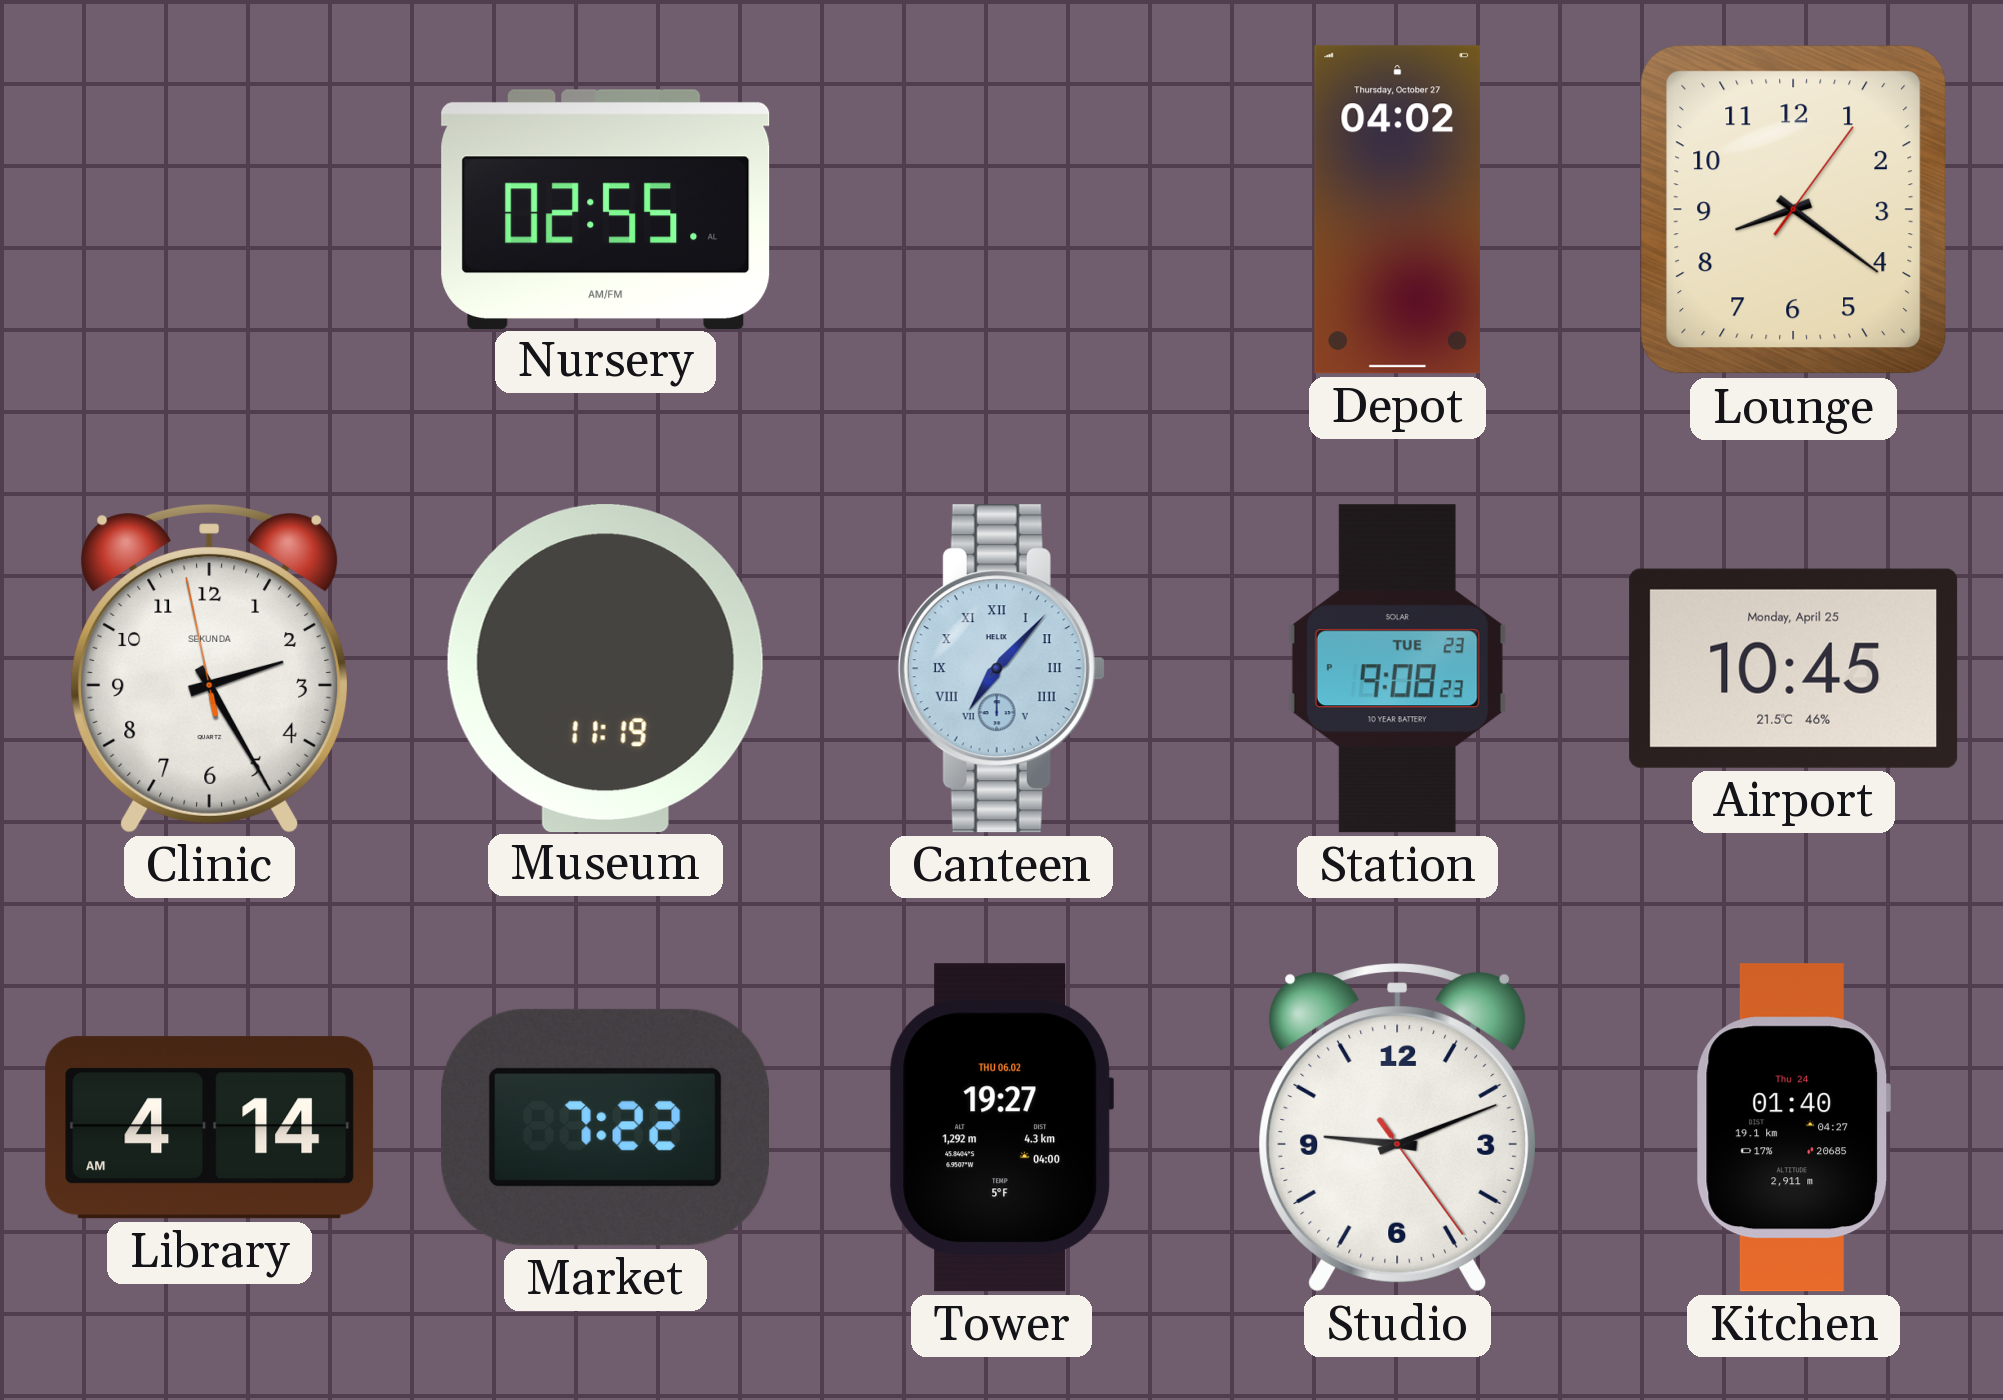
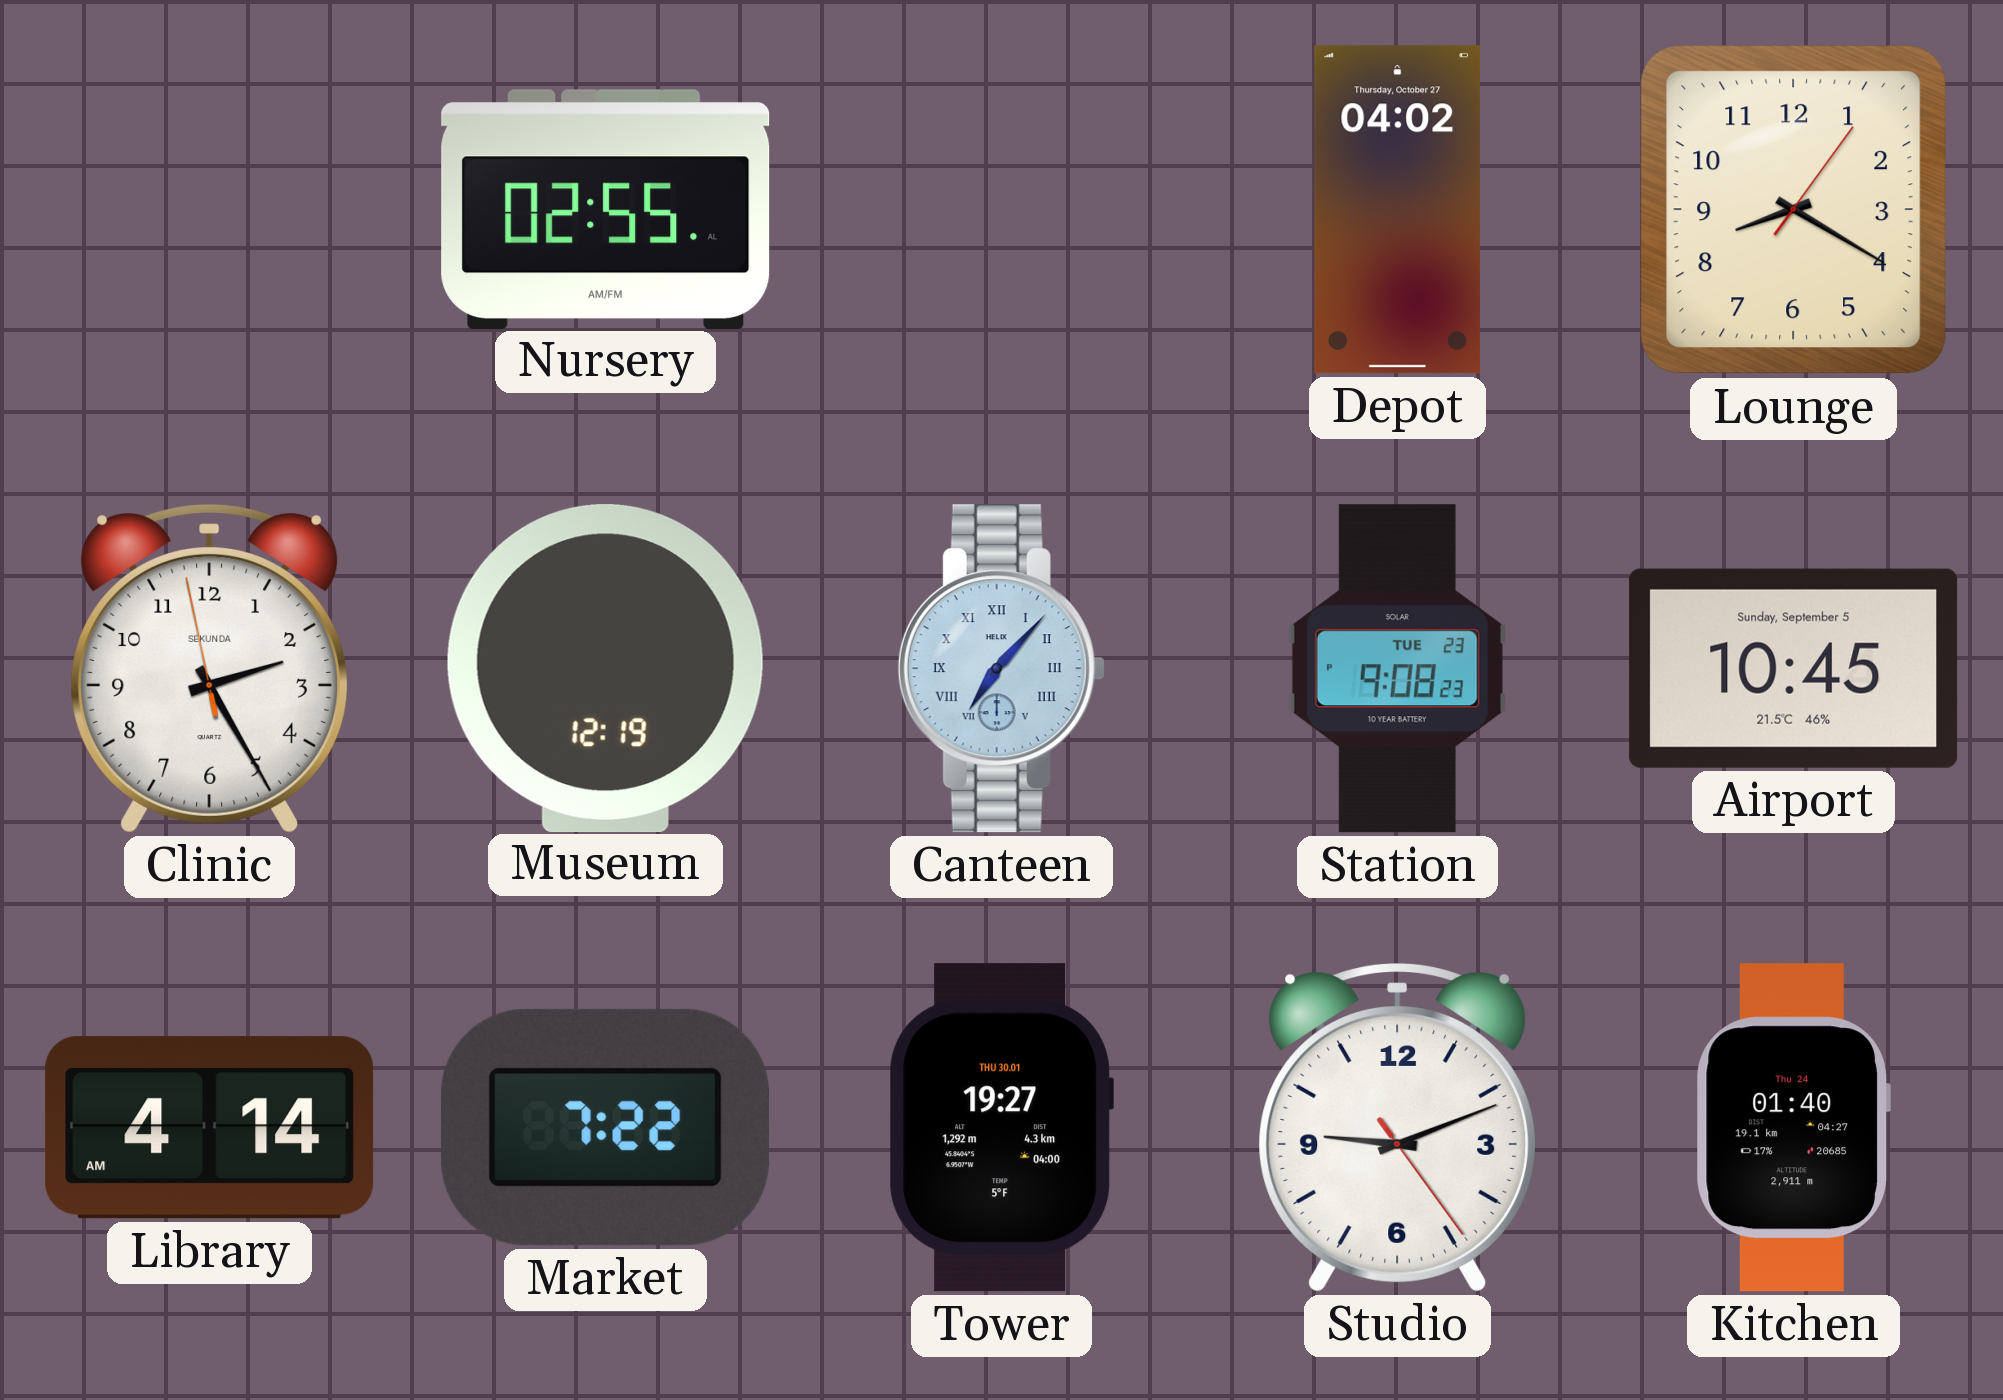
Lounge: 8:21 -> 8:20 (1794, 210)
Museum: 11:19 -> 12:19 (605, 668)
Airport date: Monday, April 25 -> Sunday, September 5 (1794, 668)
Tower date: THU 06.02 -> THU 30.01 (1001, 1128)
